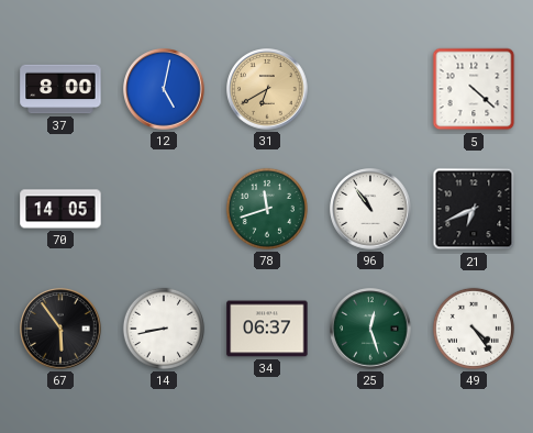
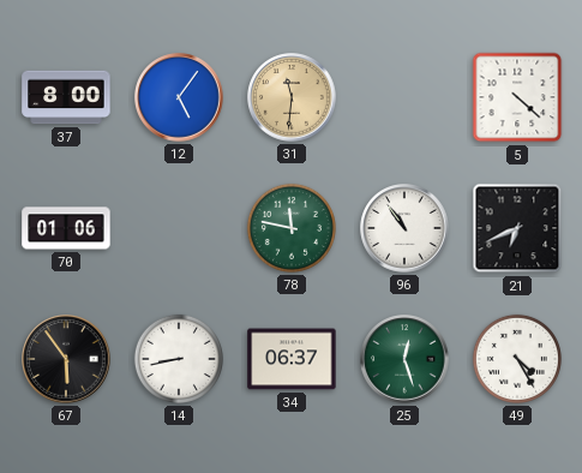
12: 5:02 -> 5:06 (179, 97)
31: 6:40 -> 11:31 (292, 97)
70: 14:05 -> 01:06 (66, 228)
78: 11:42 -> 11:47 (292, 228)
49: 4:24 -> 4:25 (517, 359)
